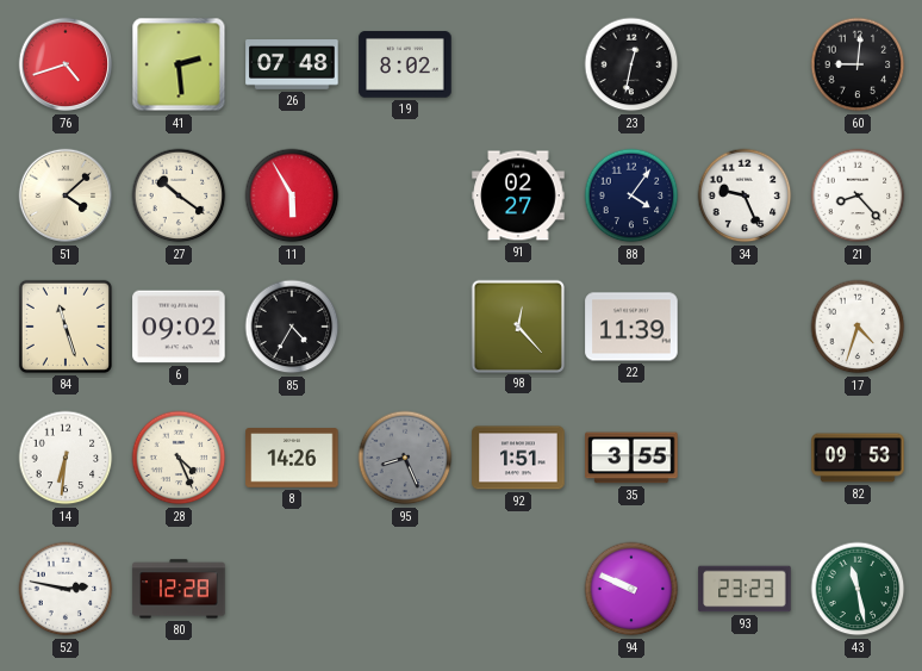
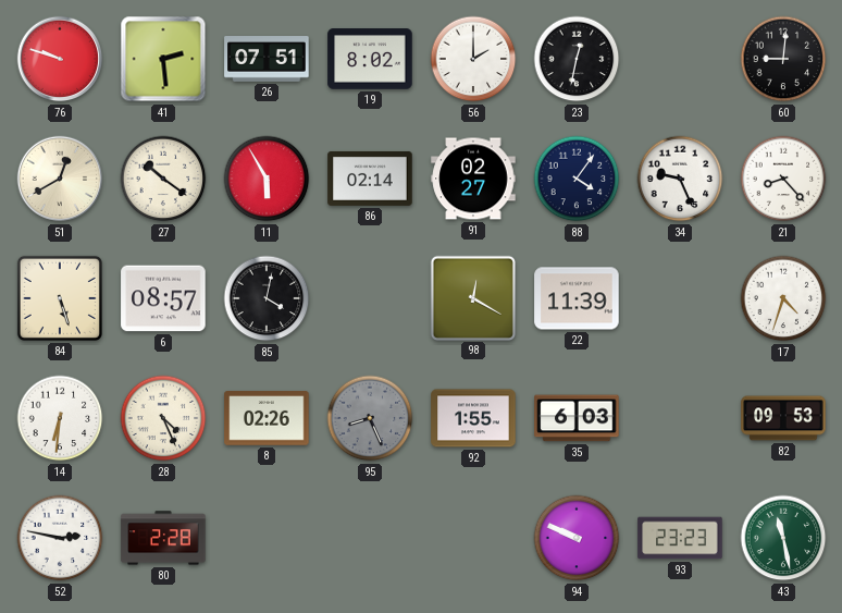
76: 4:42 -> 9:48 (60, 59)
26: 07:48 -> 07:51 (267, 60)
56: none -> 2:00 (473, 59)
51: 4:08 -> 12:40 (60, 179)
86: none -> 02:14 (370, 179)
84: 11:27 -> 5:27 (60, 298)
6: 09:02 -> 08:57 (163, 298)
85: 4:35 -> 4:02 (267, 298)
98: 12:23 -> 12:20 (472, 297)
8: 14:26 -> 02:26 (267, 418)
92: 1:51 -> 1:55 (473, 418)
35: 3:55 -> 6:03 (577, 418)
80: 12:28 -> 2:28 (163, 538)
